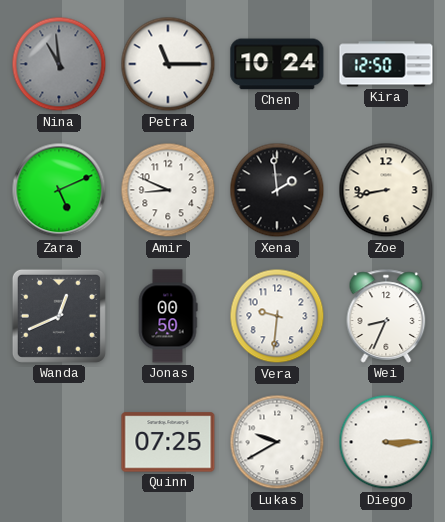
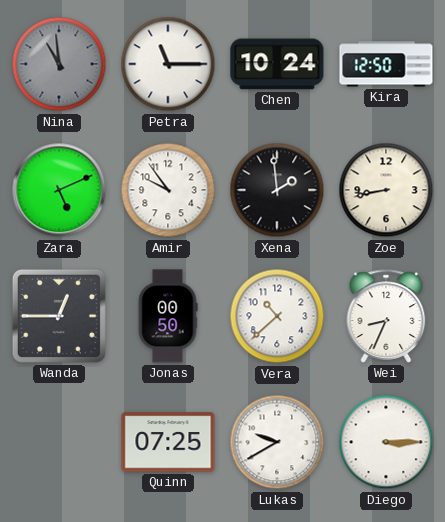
Amir: 8:49 -> 9:54 (168, 190)
Wanda: 12:41 -> 12:45 (59, 316)
Vera: 9:31 -> 10:38 (277, 316)
